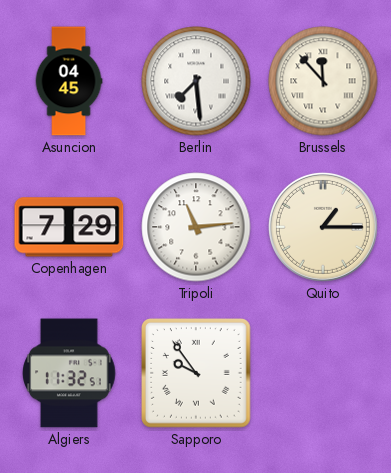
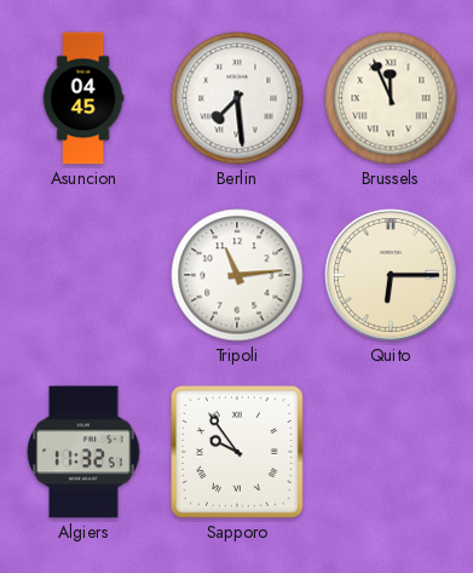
Brussels: 11:53 -> 11:56 (391, 98)
Copenhagen: 7:29 -> none (69, 227)
Quito: 1:15 -> 6:15 (391, 275)
